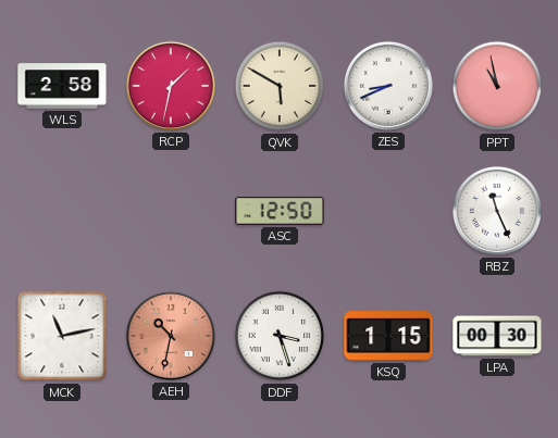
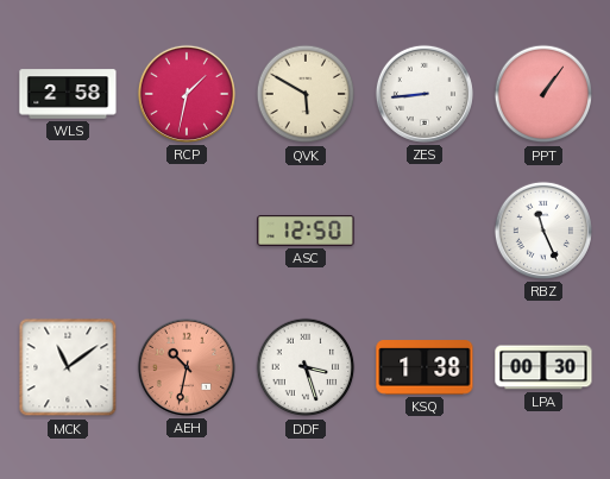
ZES: 8:41 -> 8:44 (425, 94)
PPT: 10:58 -> 1:06 (543, 94)
MCK: 11:13 -> 11:09 (68, 367)
KSQ: 1:15 -> 1:38 (425, 367)
